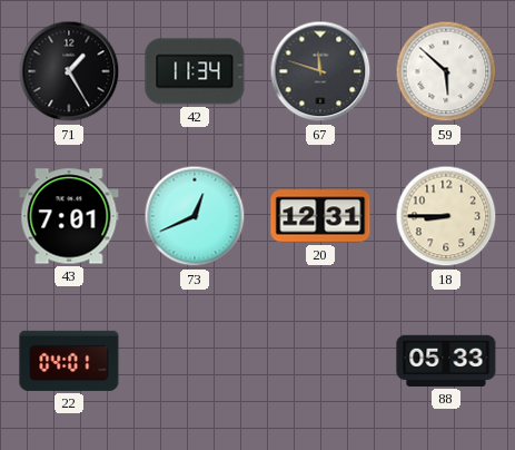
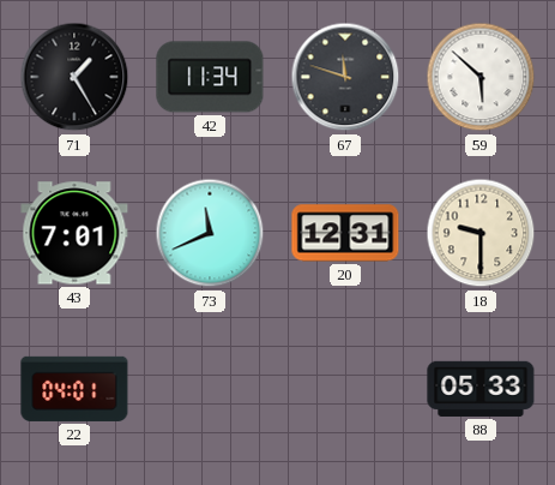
73: 12:41 -> 11:41 (210, 233)
18: 8:45 -> 9:30 (481, 233)
